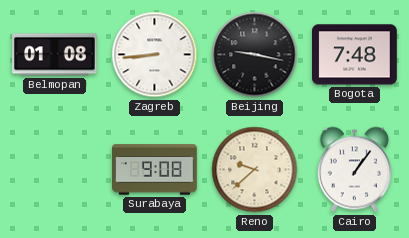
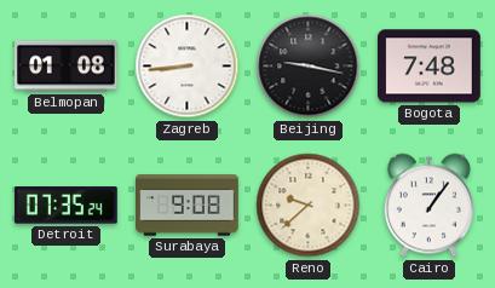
Detroit: none -> 07:35 (65, 206)
